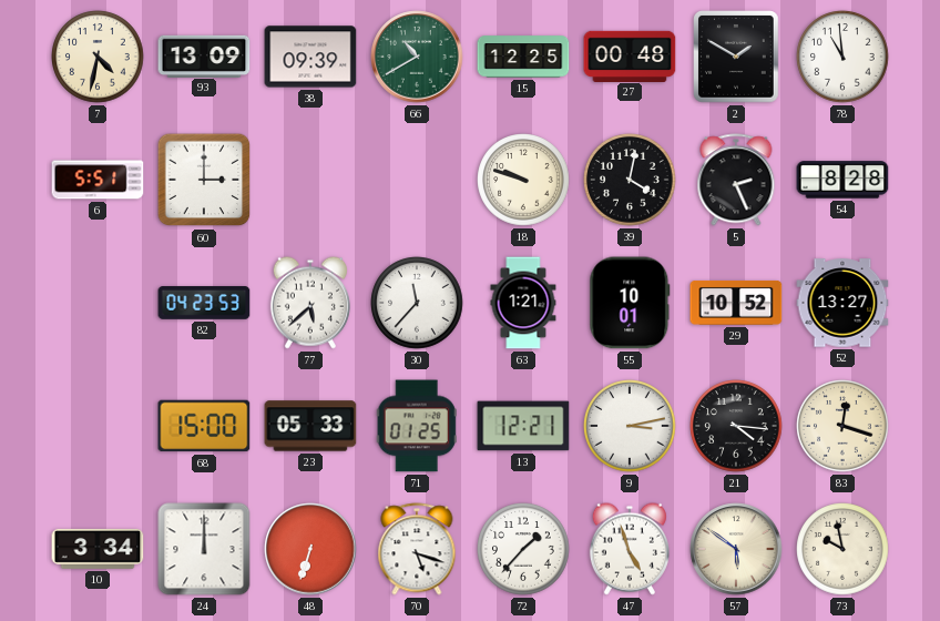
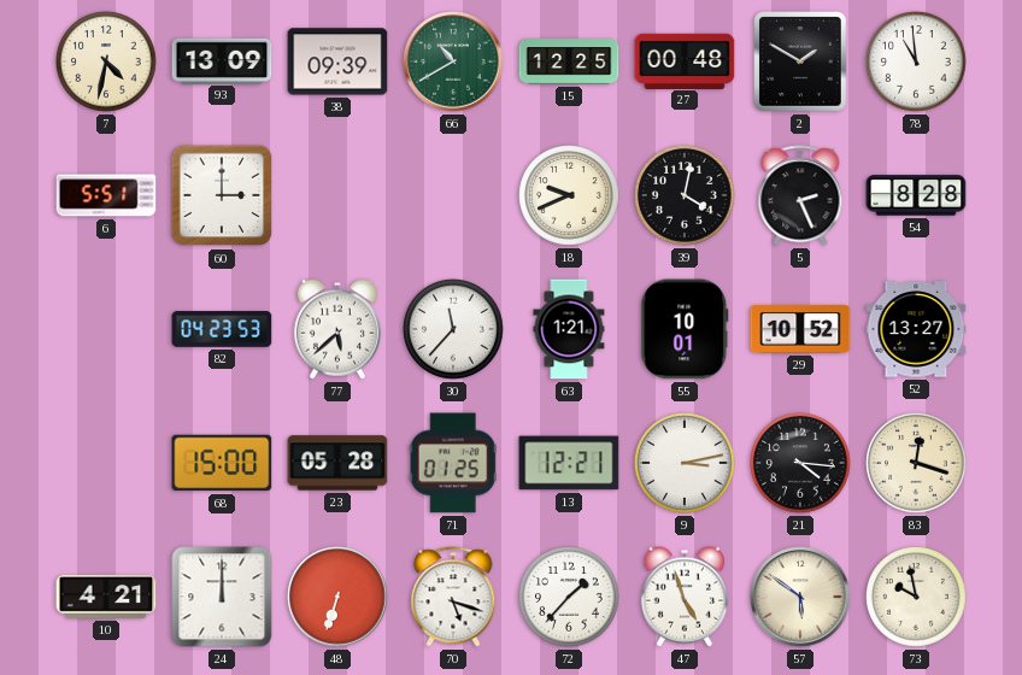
18: 9:48 -> 9:41 (569, 195)
23: 05:33 -> 05:28 (337, 463)
10: 3:34 -> 4:21 (106, 597)
